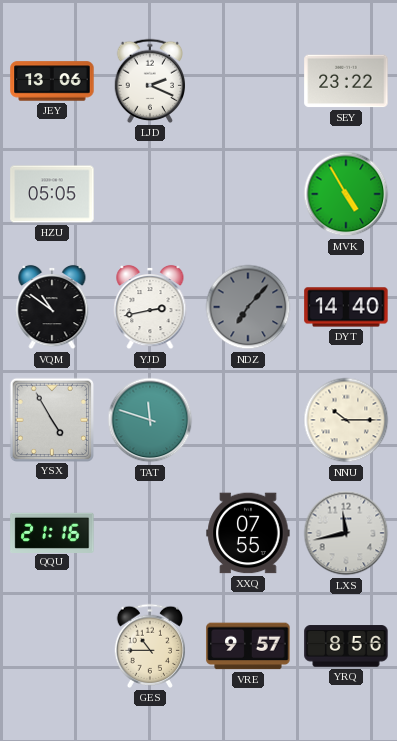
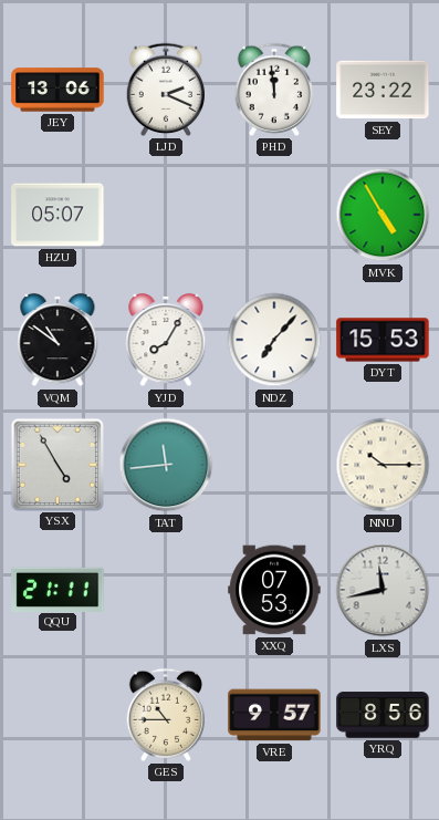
PHD: none -> 11:59 (274, 90)
HZU: 05:05 -> 05:07 (58, 215)
YJD: 2:43 -> 8:05 (166, 340)
NDZ dial: grey -> white (274, 340)
DYT: 14:40 -> 15:53 (383, 340)
TAT: 11:48 -> 11:44 (166, 465)
QQU: 21:16 -> 21:11 (58, 589)
XXQ: 07:55 -> 07:53 (274, 590)
